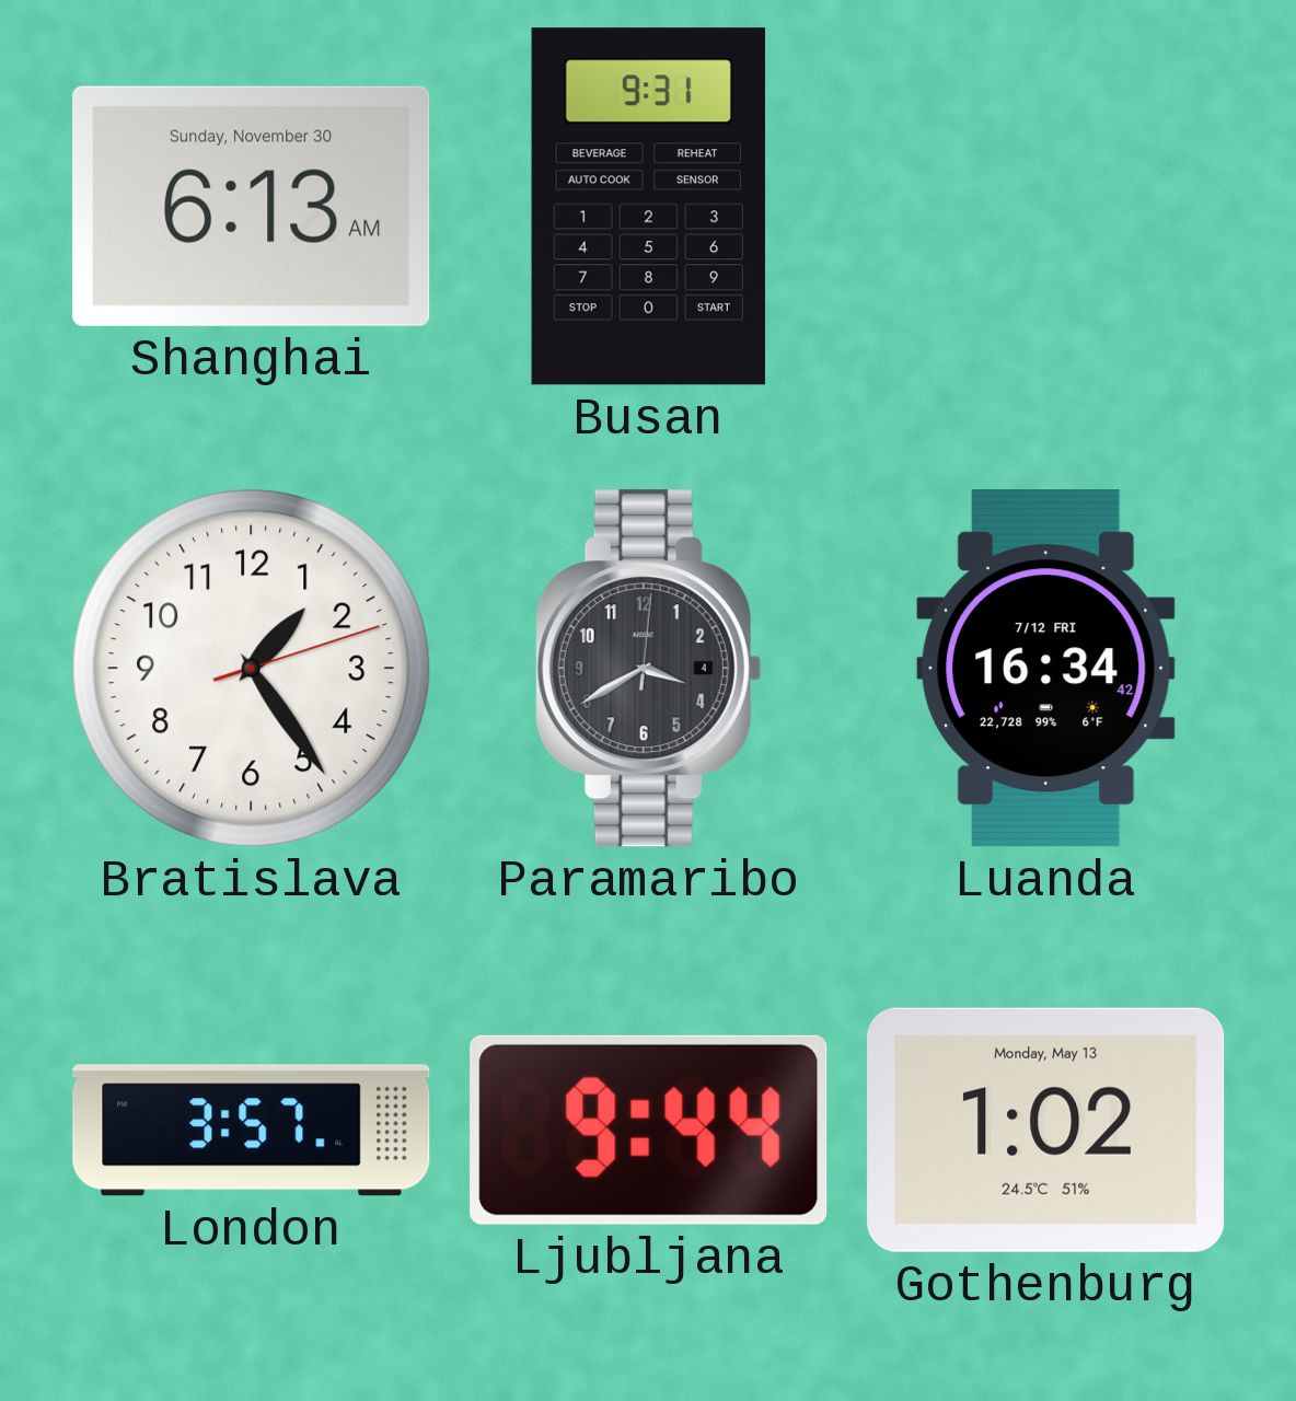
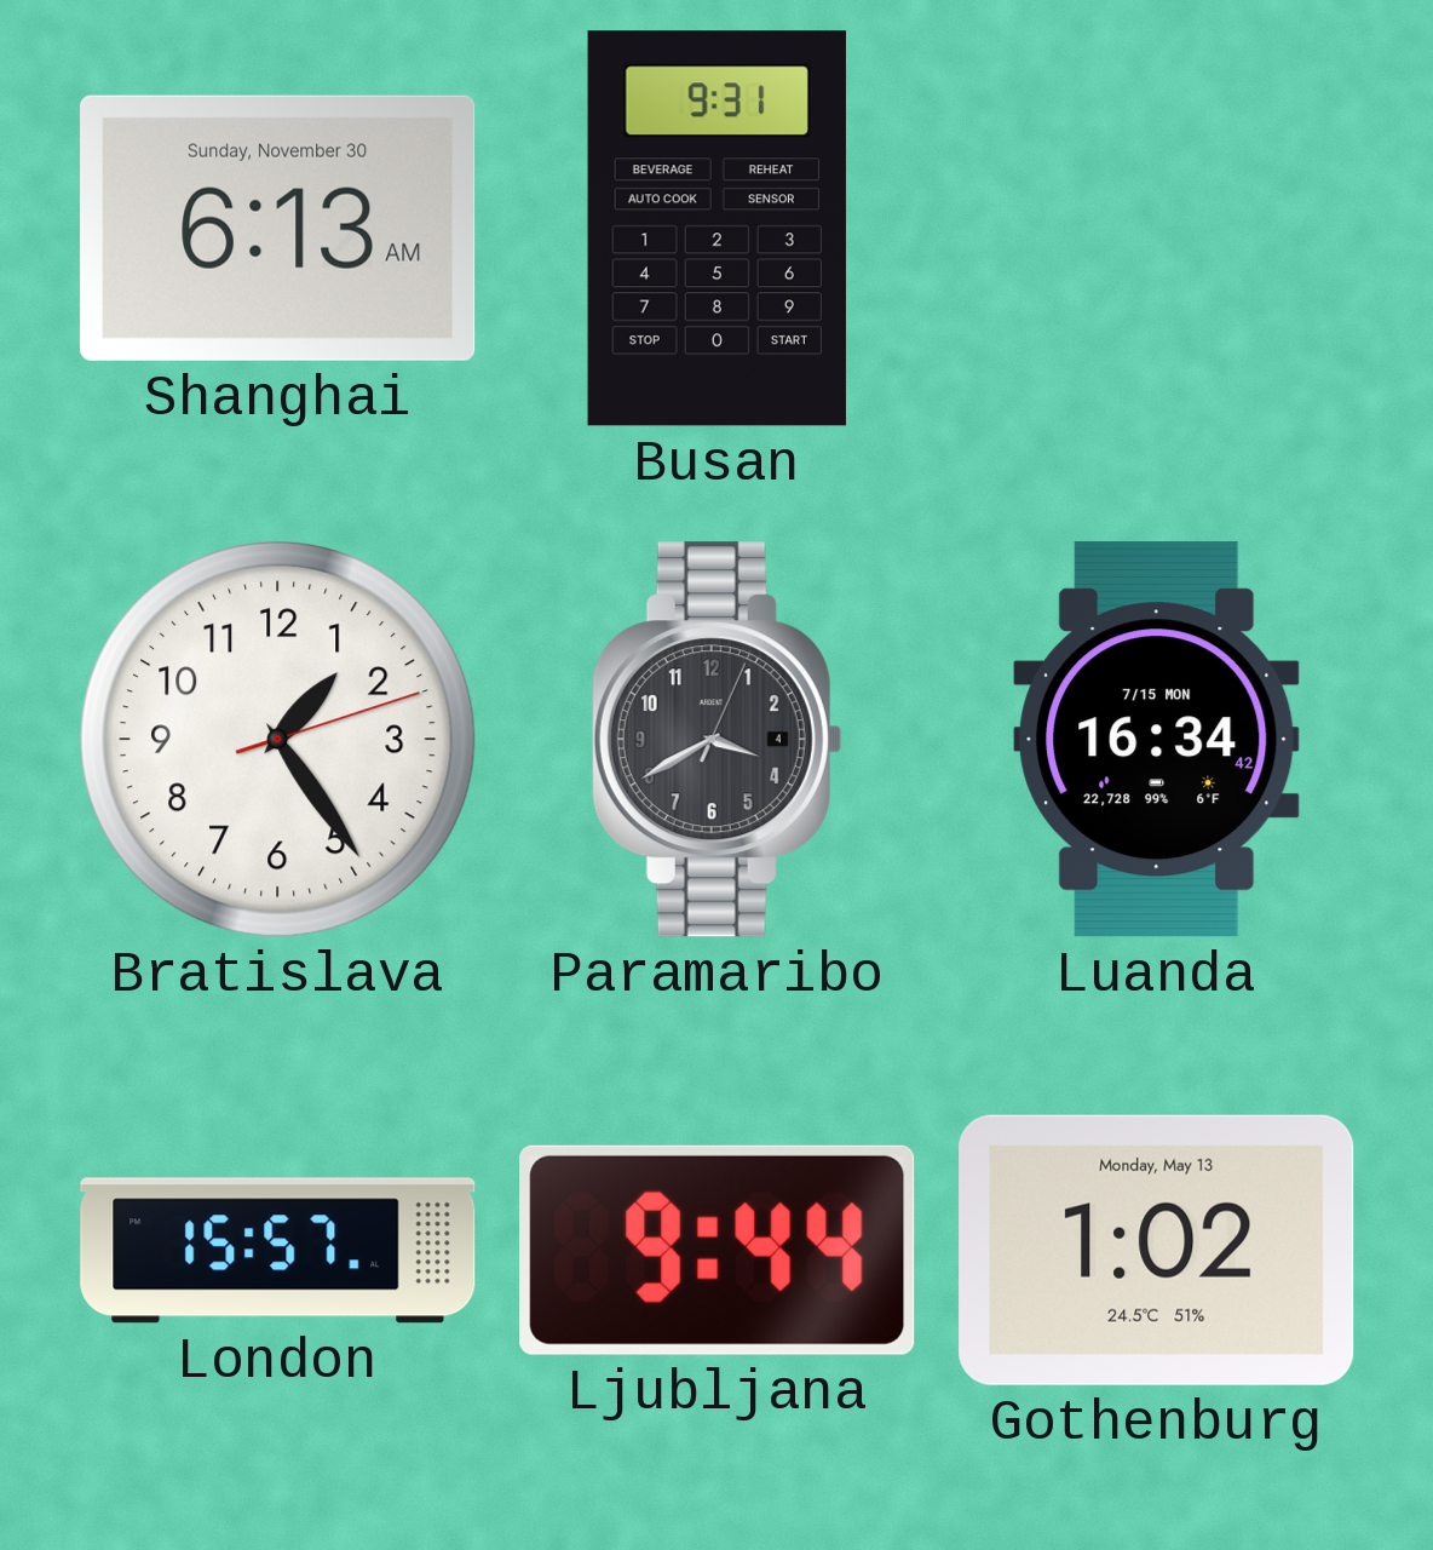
Paramaribo: 3:40:01 -> 3:40:04 (716, 740)
Luanda date: 7/12 FRI -> 7/15 MON (1157, 740)
London: 3:57 -> 15:57 (278, 1251)
